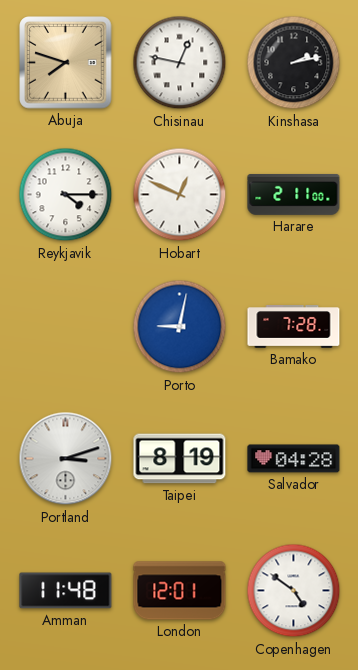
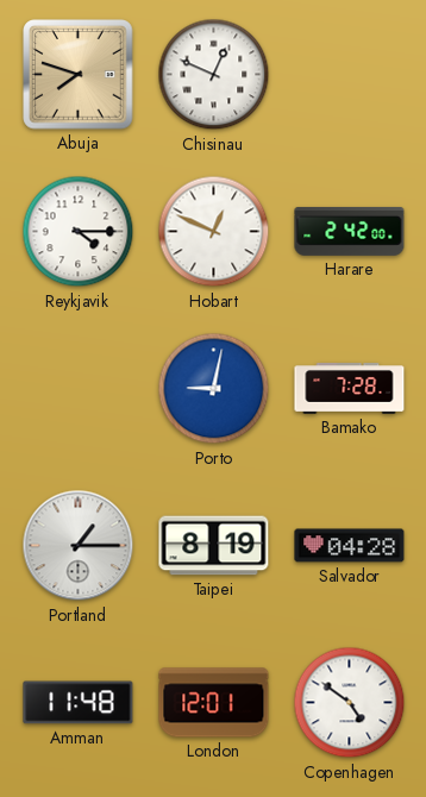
Chisinau: 12:47 -> 12:49 (214, 75)
Kinshasa: 2:13 -> none (294, 63)
Harare: 2:11 -> 2:42 (350, 231)
Portland: 3:12 -> 1:15 (79, 546)
